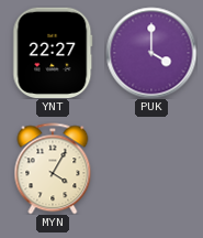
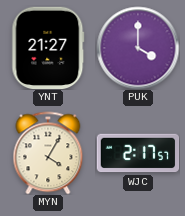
YNT: 22:27 -> 21:27 (48, 47)
WJC: none -> 2:17 (138, 153)
